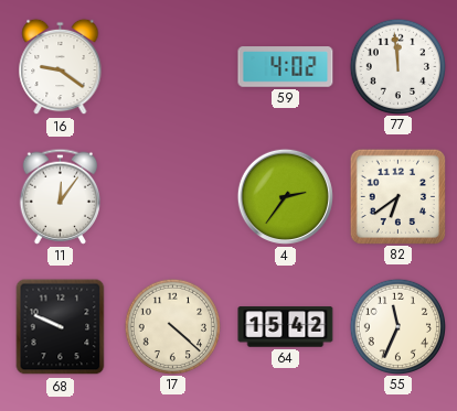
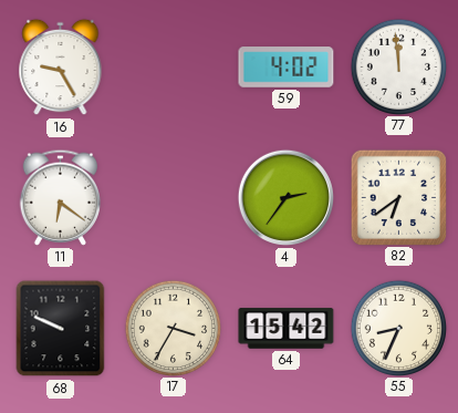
16: 9:21 -> 9:25 (61, 68)
11: 12:06 -> 6:21 (60, 197)
17: 4:22 -> 3:35 (173, 328)
55: 11:34 -> 8:34 (398, 328)
